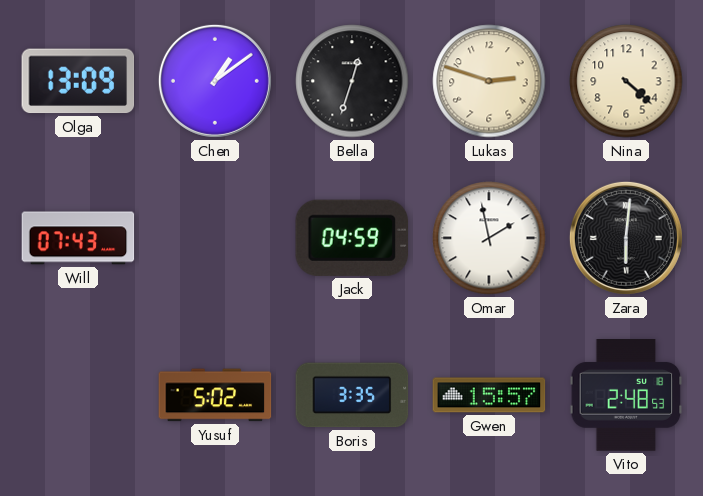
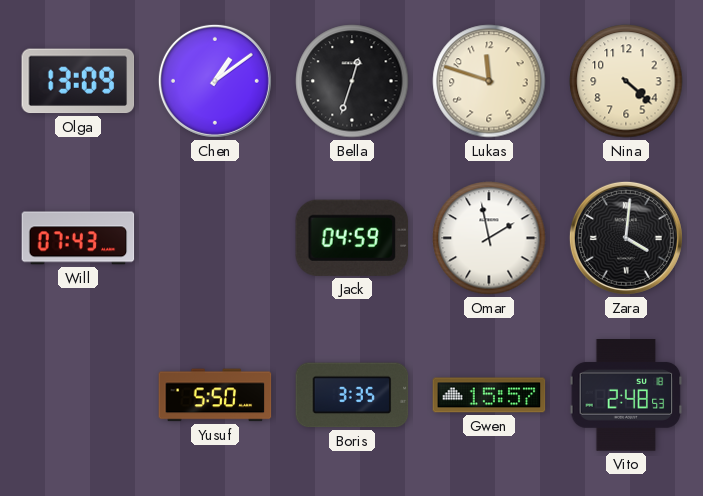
Lukas: 2:48 -> 11:48 (489, 81)
Zara: 6:01 -> 4:01 (626, 238)
Yusuf: 5:02 -> 5:50 (215, 395)
